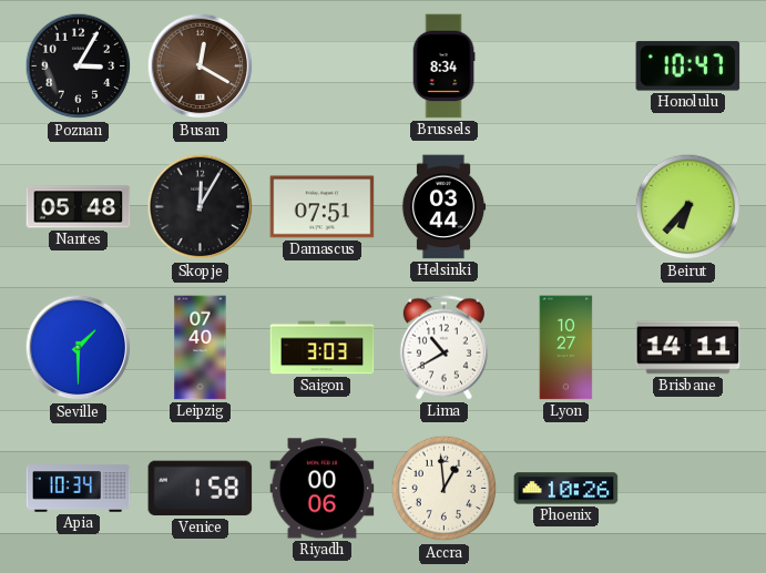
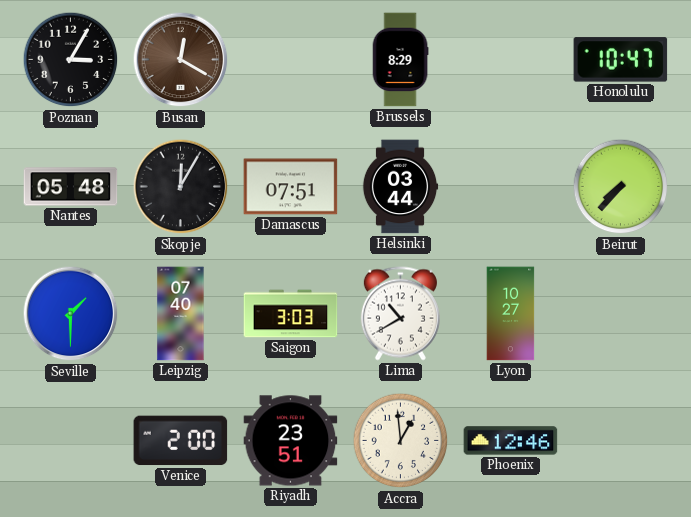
Brussels: 8:34 -> 8:29 (400, 60)
Beirut: 6:37 -> 7:37 (621, 187)
Brisbane: 14:11 -> none (688, 348)
Apia: 10:34 -> none (79, 489)
Venice: 1:58 -> 2:00 (181, 441)
Riyadh: 00:06 -> 23:51 (291, 441)
Phoenix: 10:26 -> 12:46 (511, 441)
